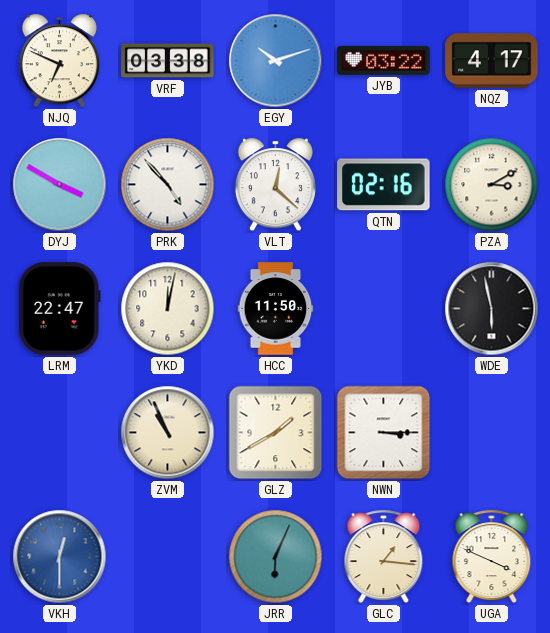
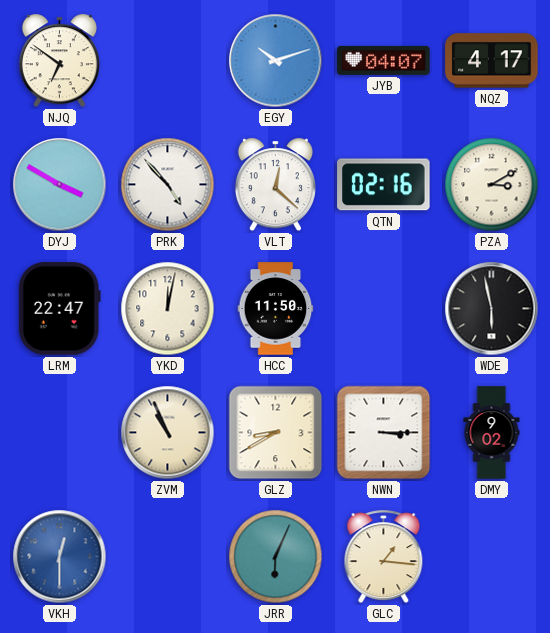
NJQ: 6:49 -> 6:51 (59, 61)
VRF: 03:38 -> none (168, 61)
JYB: 03:22 -> 04:07 (384, 60)
GLZ: 1:40 -> 8:40 (276, 433)
DMY: none -> 9:02 (492, 433)
UGA: 3:49 -> none (492, 557)
